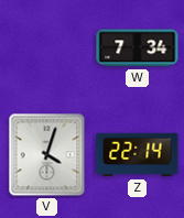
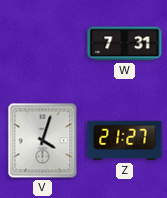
W: 7:34 -> 7:31 (125, 44)
Z: 22:14 -> 21:27 (125, 141)
